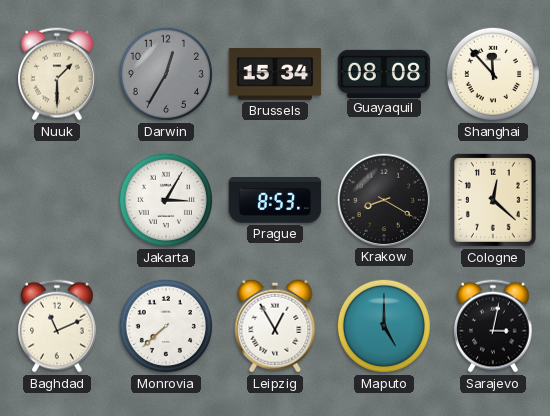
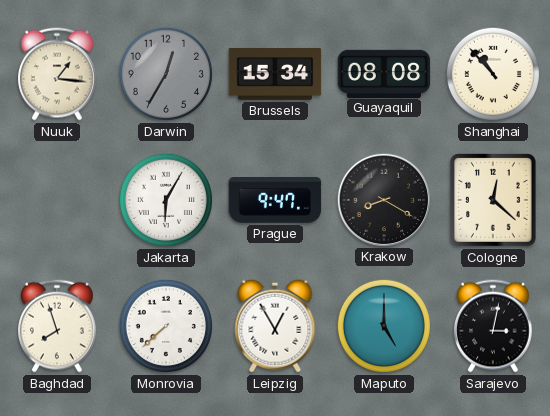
Nuuk: 1:30 -> 1:16 (58, 74)
Shanghai: 11:53 -> 10:53 (493, 74)
Jakarta: 3:05 -> 6:05 (166, 200)
Prague: 8:53 -> 9:47 (275, 201)
Baghdad: 11:11 -> 7:57 (58, 326)
